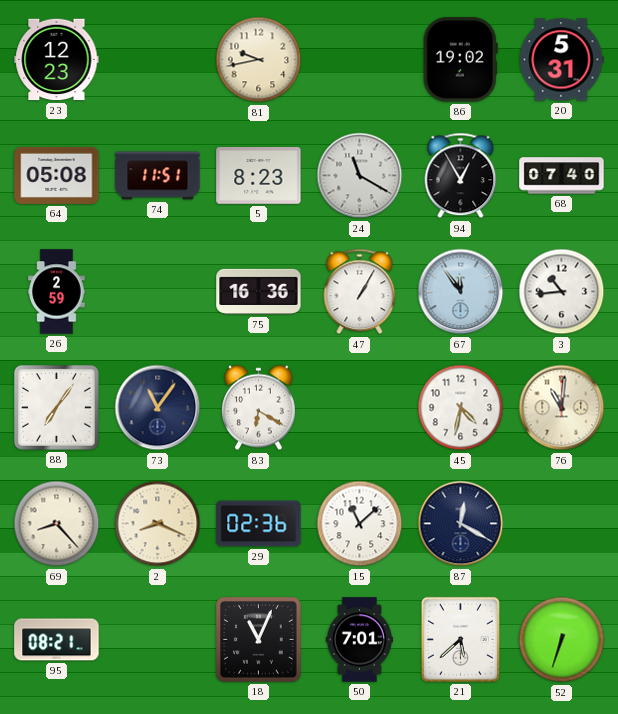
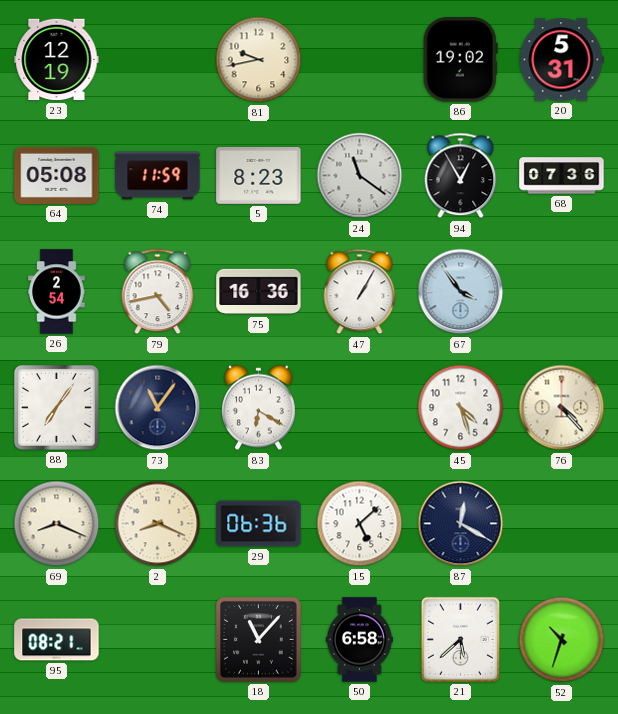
23: 12:23 -> 12:19 (57, 60)
74: 11:51 -> 11:59 (158, 176)
24: 11:20 -> 11:21 (360, 176)
68: 07:40 -> 07:36 (562, 176)
26: 2:59 -> 2:54 (57, 292)
79: none -> 4:43 (158, 292)
67: 11:54 -> 3:54 (461, 292)
3: 10:44 -> none (562, 292)
45: 4:32 -> 4:27 (461, 408)
76: 11:01 -> 4:23 (562, 408)
69: 8:23 -> 8:19 (57, 524)
29: 02:36 -> 06:36 (259, 524)
15: 11:08 -> 5:08 (360, 524)
18: 11:04 -> 11:07 (259, 640)
50: 7:01 -> 6:58 (359, 640)
52: 6:33 -> 10:33 (562, 640)
